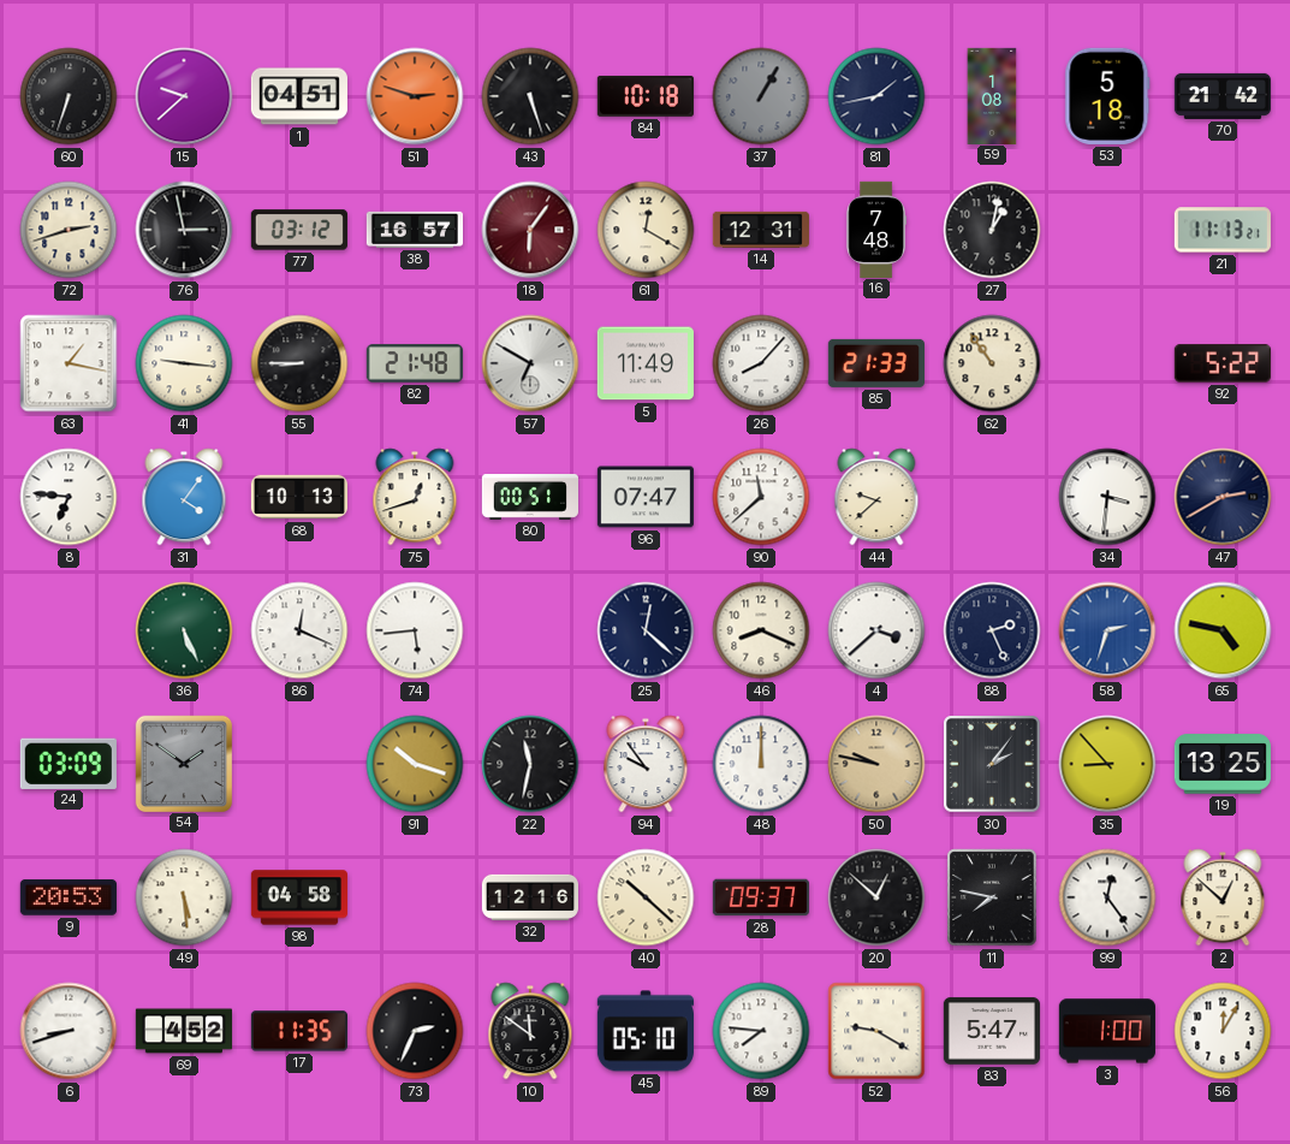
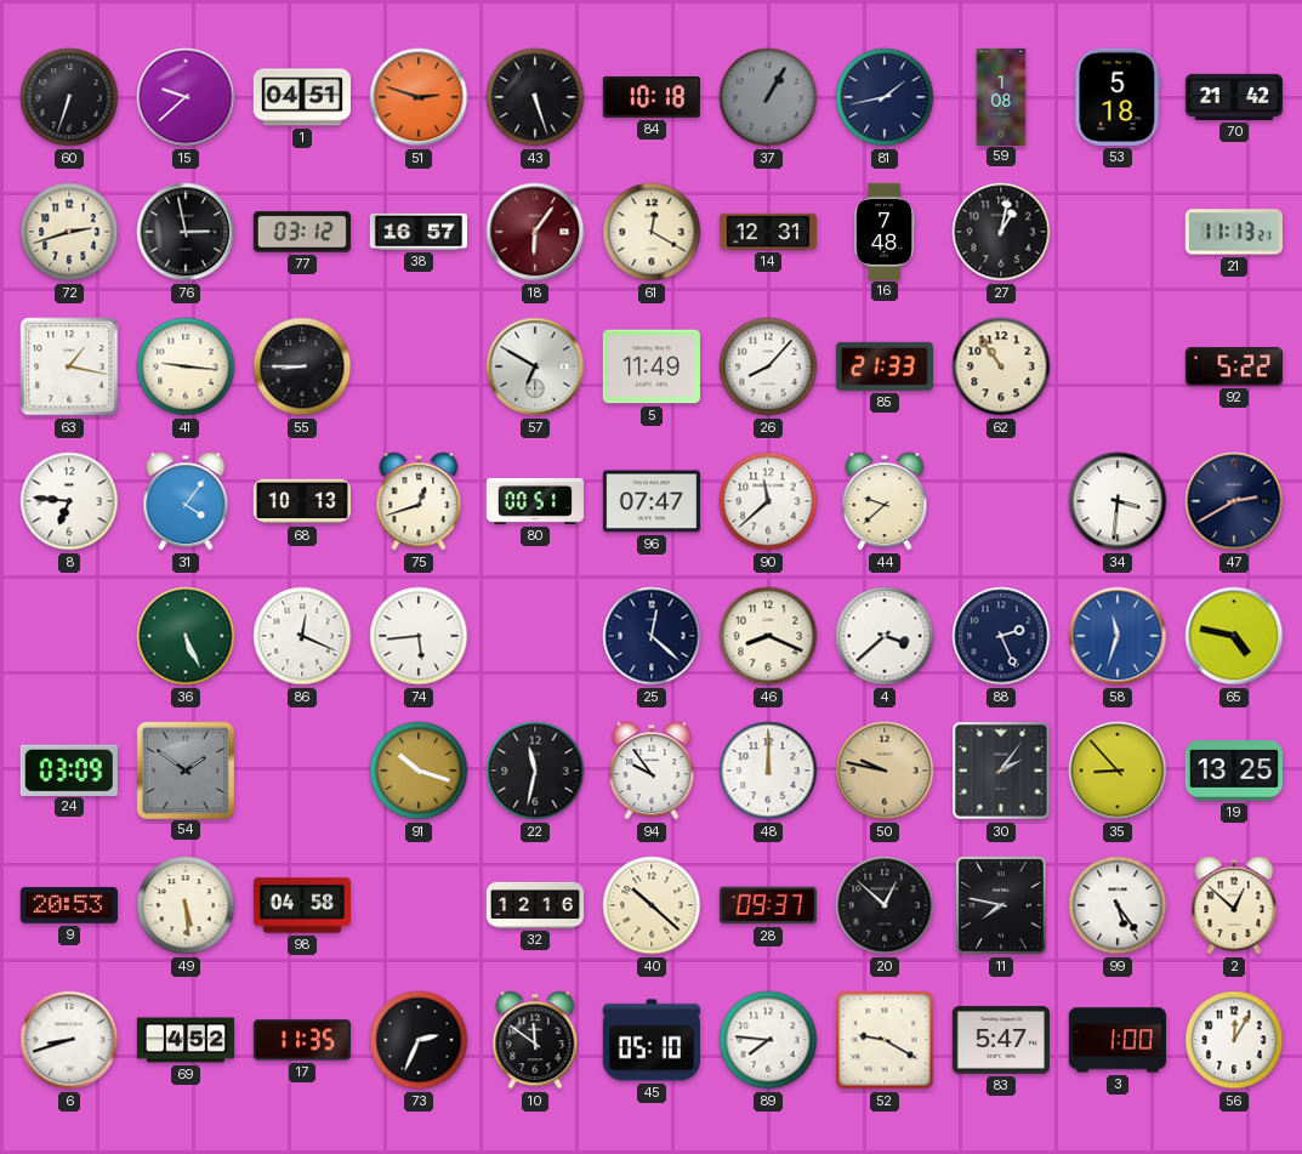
82: 21:48 -> none (415, 363)
58: 2:33 -> 11:33 (1118, 636)
99: 12:24 -> 5:24 (1118, 905)
